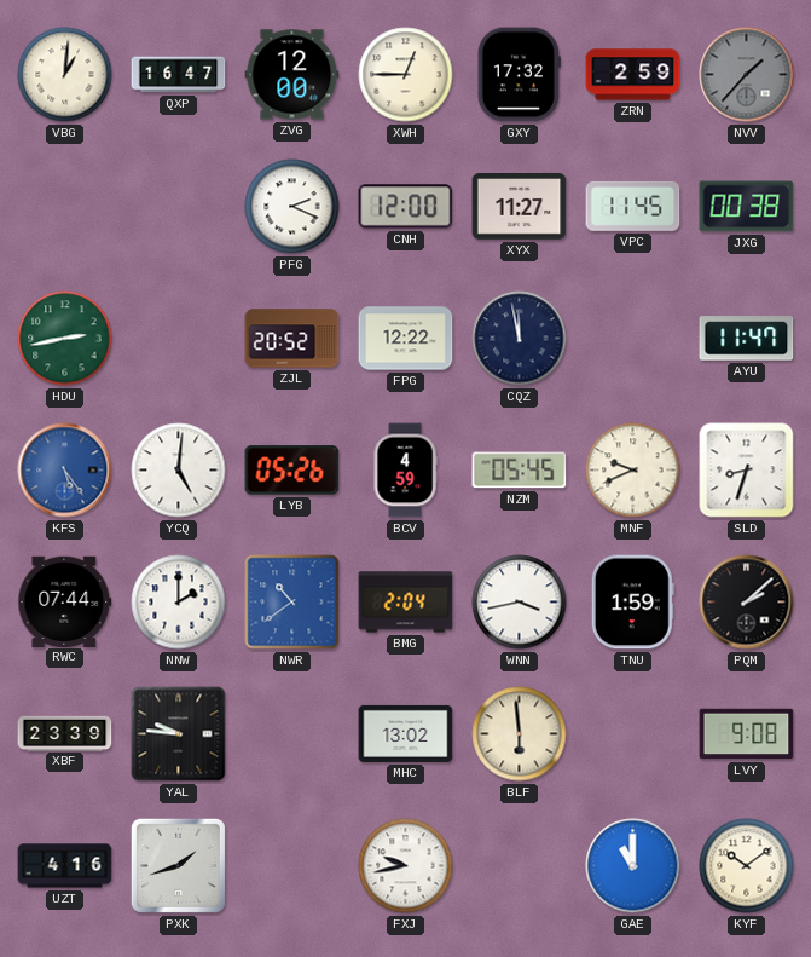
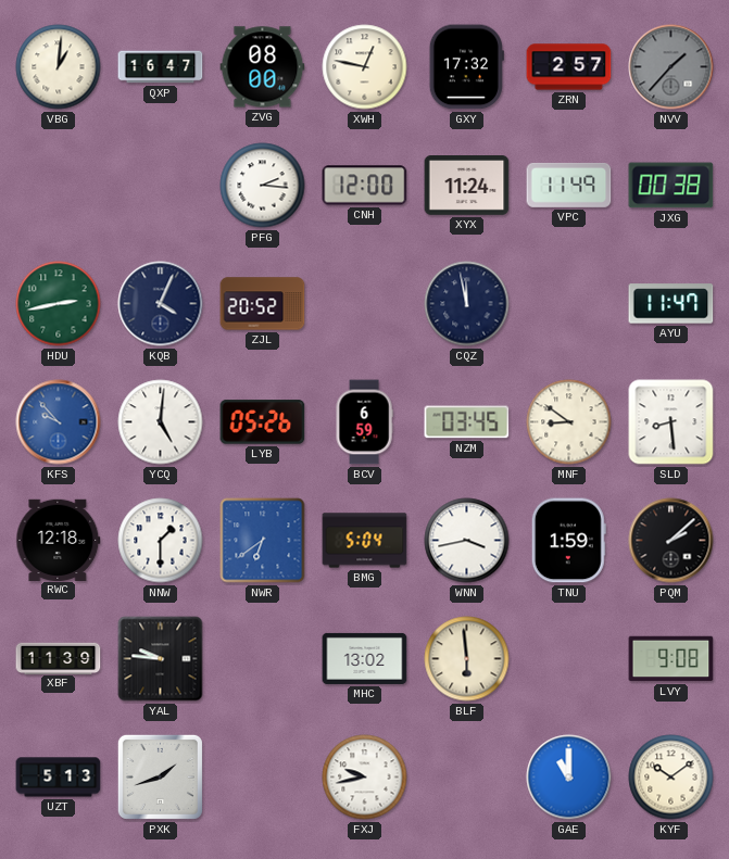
ZVG: 12:00 -> 08:00 (263, 67)
XWH: 12:45 -> 12:47 (365, 67)
ZRN: 2:59 -> 2:57 (569, 67)
PFG: 2:19 -> 2:16 (263, 186)
XYX: 11:27 -> 11:24 (467, 186)
VPC: 11:45 -> 11:49 (569, 185)
KQB: none -> 4:04 (161, 304)
FPG: 12:22 -> none (406, 339)
KFS: 5:24 -> 9:53 (59, 422)
BCV: 4:59 -> 6:59 (364, 422)
NZM: 05:45 -> 03:45 (467, 422)
MNF: 9:41 -> 8:51 (569, 422)
SLD: 8:33 -> 8:29 (671, 422)
RWC: 07:44 -> 12:18 (59, 540)
NNW: 2:00 -> 1:30 (161, 541)
NWR: 10:39 -> 6:39 (263, 541)
BMG: 2:04 -> 5:04 (365, 541)
XBF: 23:39 -> 11:39 (59, 658)
UZT: 4:16 -> 5:13 (59, 778)
